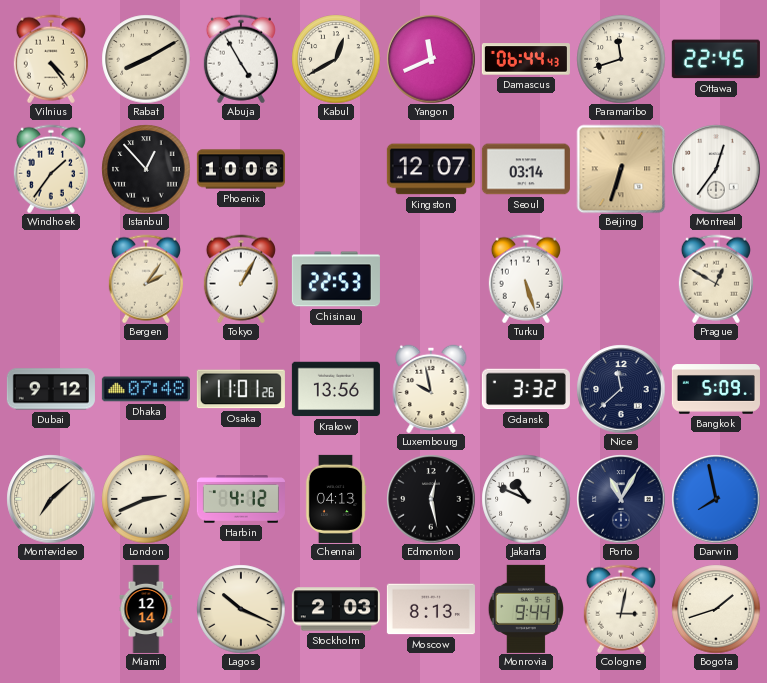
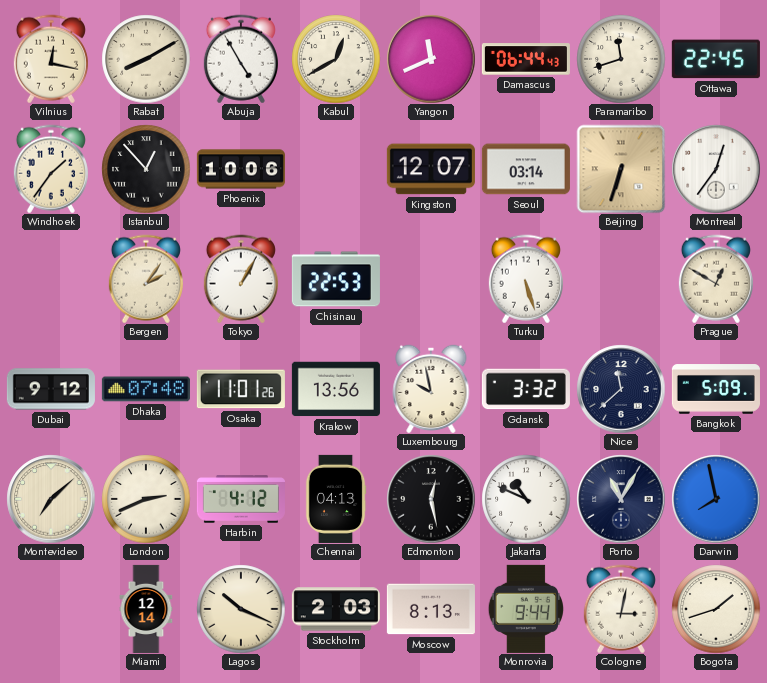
Vilnius: 4:24 -> 12:17 (51, 59)
